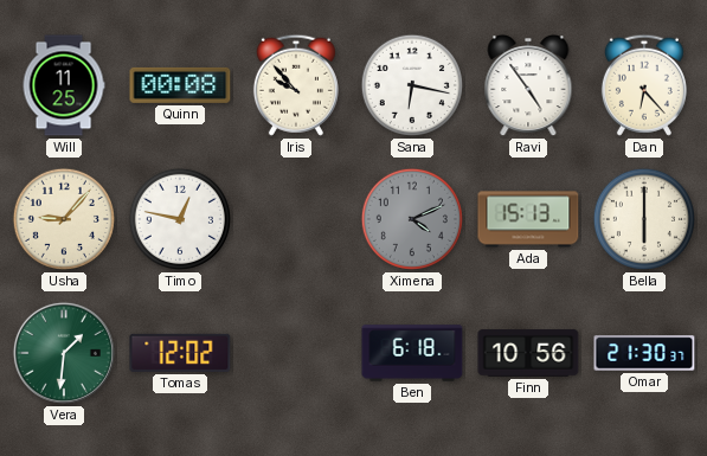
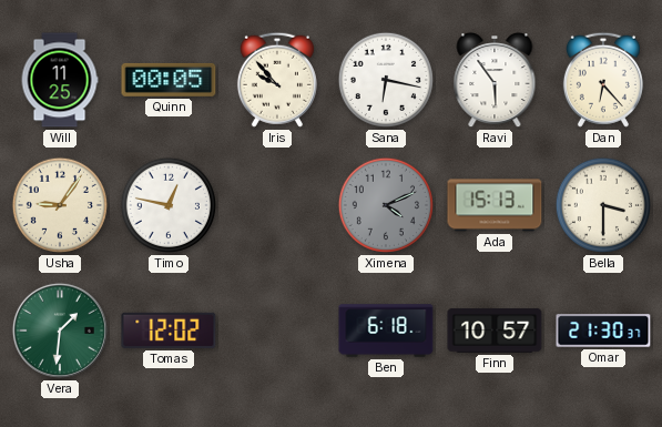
Quinn: 00:08 -> 00:05 (169, 80)
Ravi: 4:54 -> 5:54 (495, 81)
Usha: 9:07 -> 9:06 (60, 205)
Bella: 6:00 -> 3:30 (603, 205)
Finn: 10:56 -> 10:57 (495, 331)
